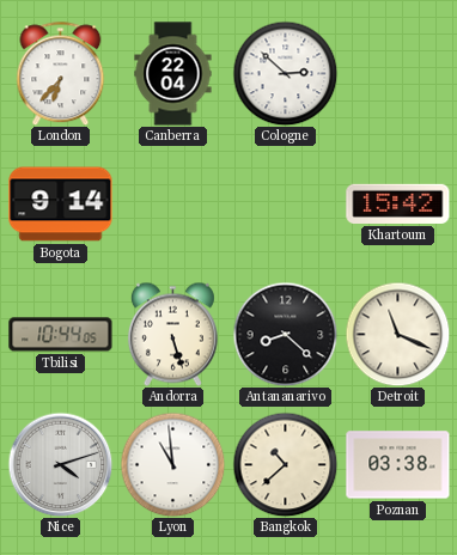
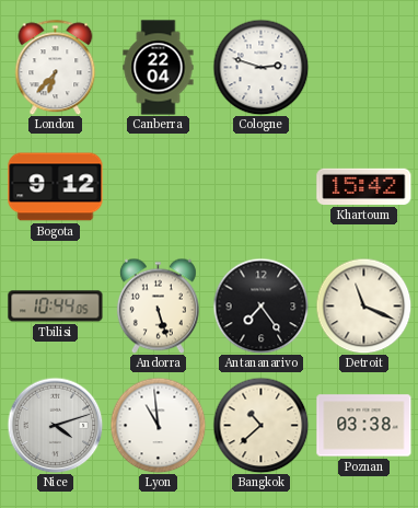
Cologne: 2:52 -> 2:48 (260, 67)
Bogota: 9:14 -> 9:12 (56, 187)
Antananarivo: 8:22 -> 7:24 (260, 305)
